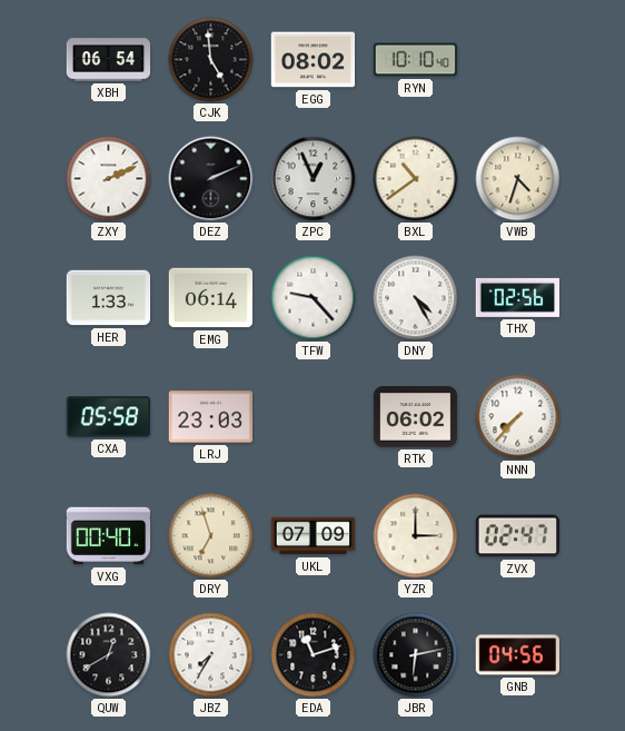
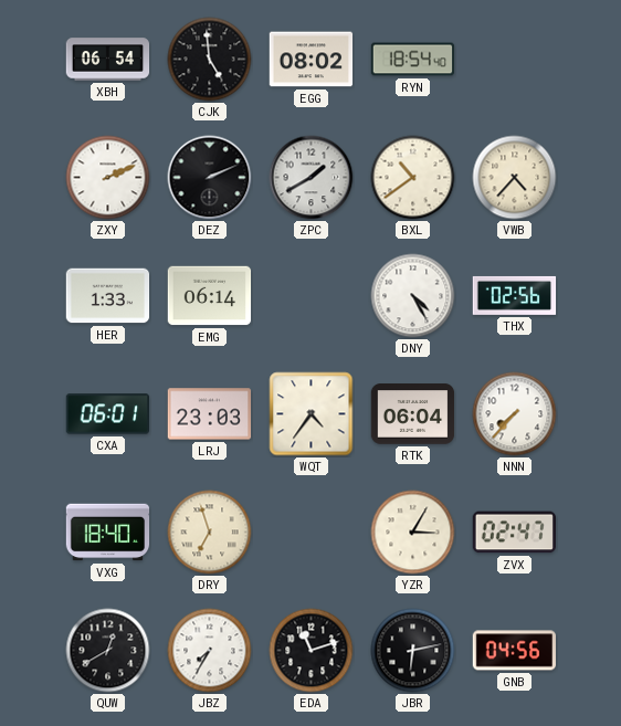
RYN: 10:10 -> 18:54 (413, 60)
ZPC: 12:56 -> 1:40 (312, 178)
VWB: 4:33 -> 4:37 (515, 178)
TFW: 9:23 -> none (314, 298)
CXA: 05:58 -> 06:01 (108, 414)
WQT: none -> 4:36 (312, 414)
RTK: 06:02 -> 06:04 (413, 414)
VXG: 00:40 -> 18:40 (108, 533)
UKL: 07:09 -> none (314, 536)
YZR: 3:00 -> 3:05 (413, 533)
